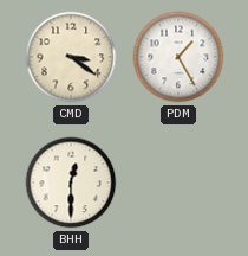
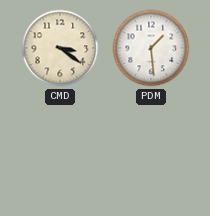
PDM: 1:25 -> 1:29 (151, 48)
BHH: 12:30 -> none (71, 183)
